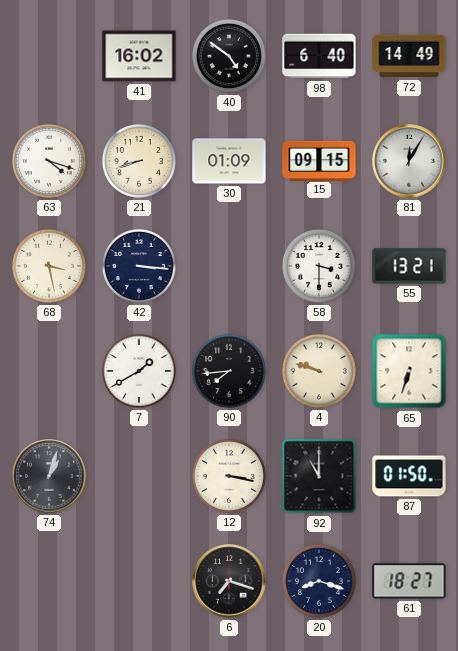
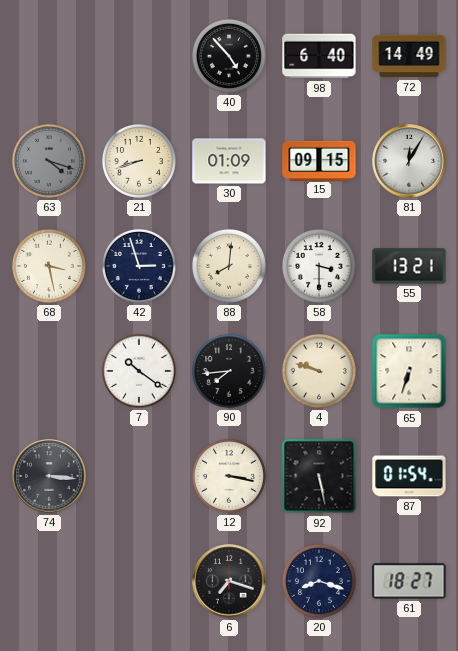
41: 16:02 -> none (139, 56)
40: 4:51 -> 4:53 (229, 56)
63 dial: white -> grey (49, 161)
42: 3:16 -> 2:57 (139, 266)
88: none -> 8:01 (229, 266)
7: 1:40 -> 10:21 (139, 371)
74: 1:03 -> 3:16 (49, 476)
92: 11:00 -> 5:28 (319, 476)
87: 01:50 -> 01:54 (409, 476)
